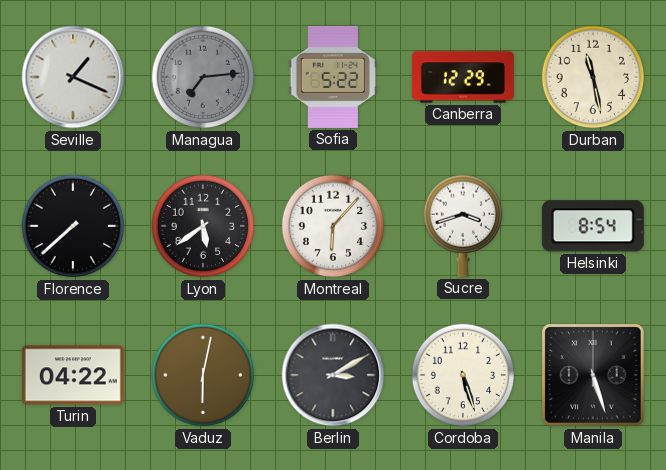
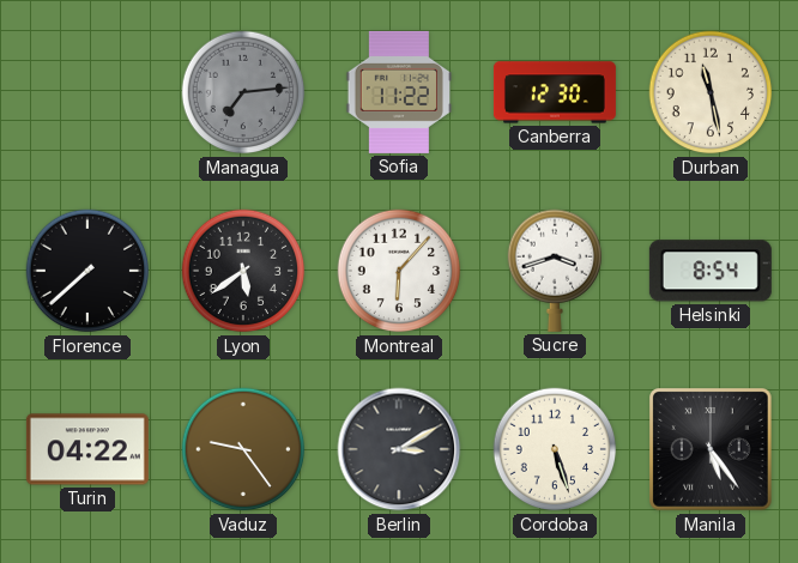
Seville: 1:19 -> none (73, 77)
Sofia: 5:22 -> 11:22 (398, 92)
Canberra: 12:29 -> 12:30 (555, 92)
Vaduz: 6:02 -> 9:24 (243, 449)
Manila: 5:27 -> 5:24 (711, 449)
